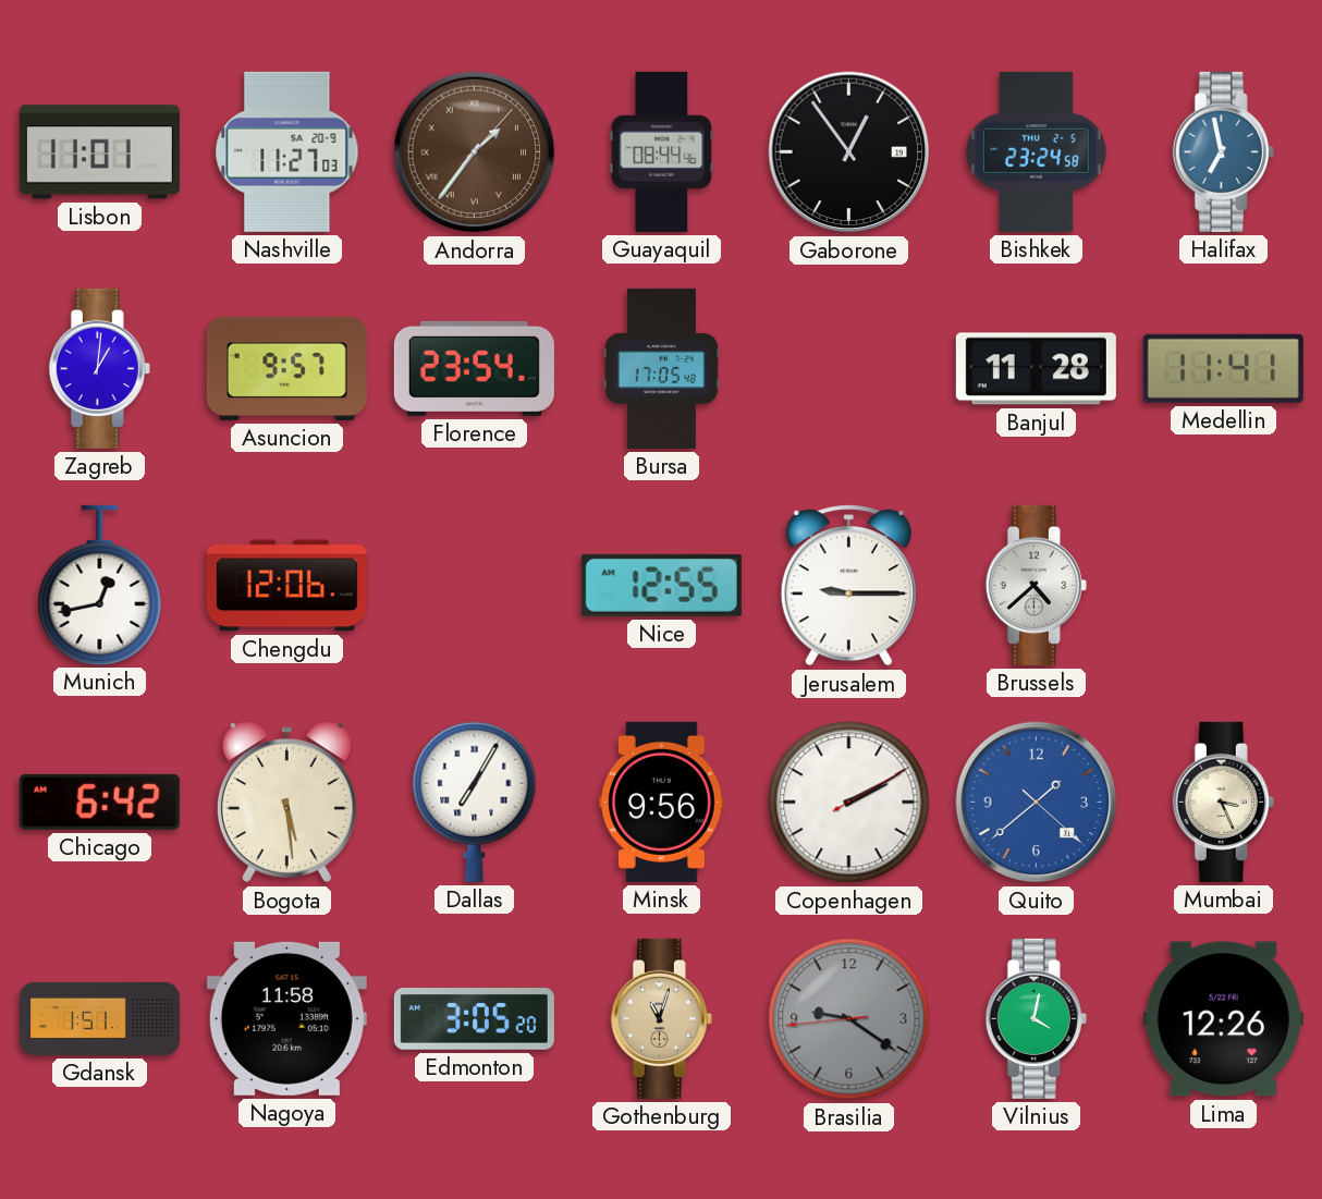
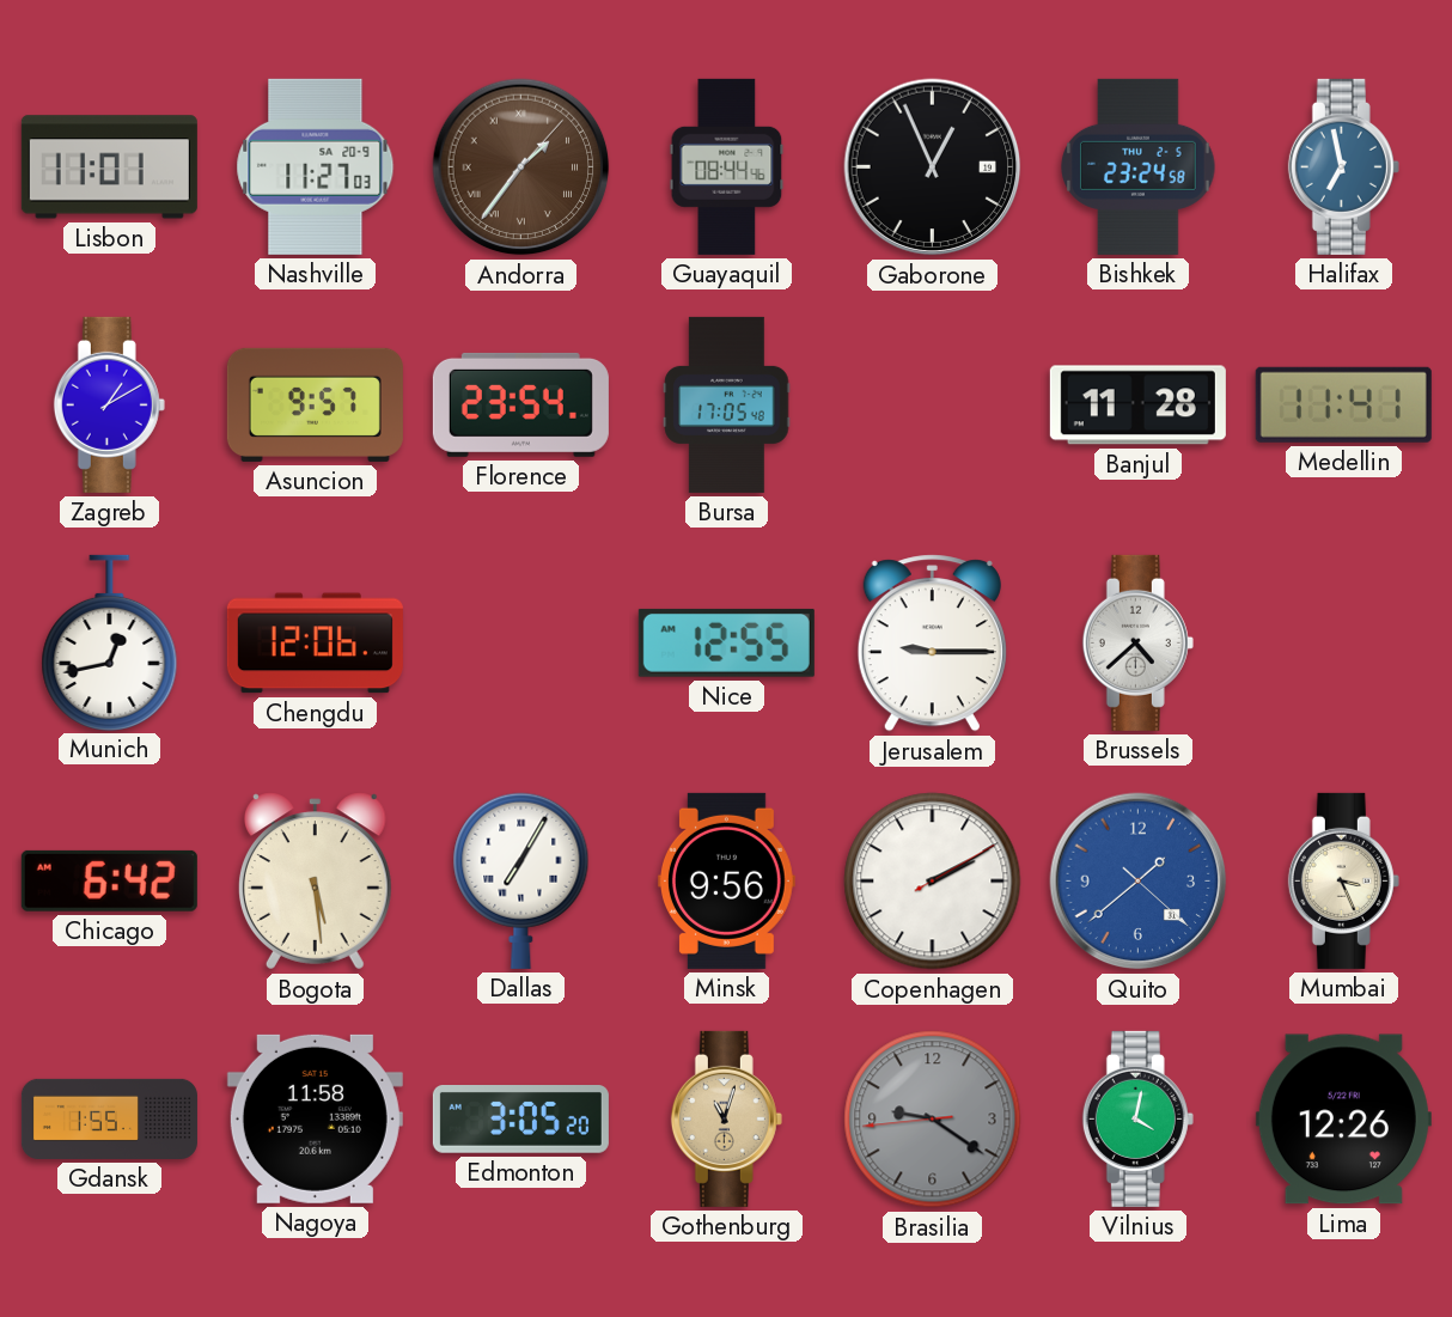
Gaborone: 12:54 -> 12:56 (933, 167)
Zagreb: 1:01 -> 1:10 (109, 404)
Gdansk: 1:51 -> 1:55 (109, 1118)
